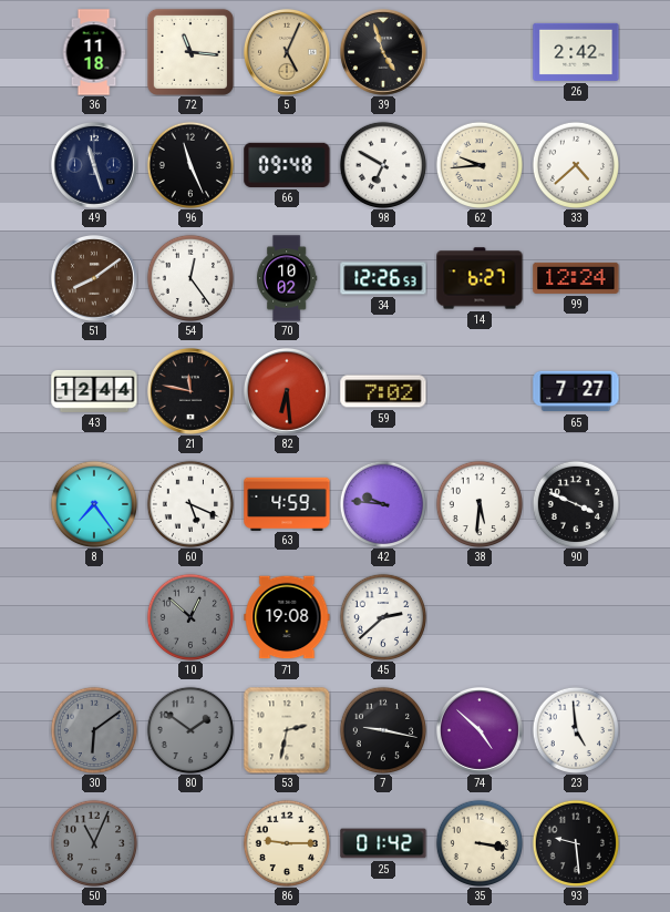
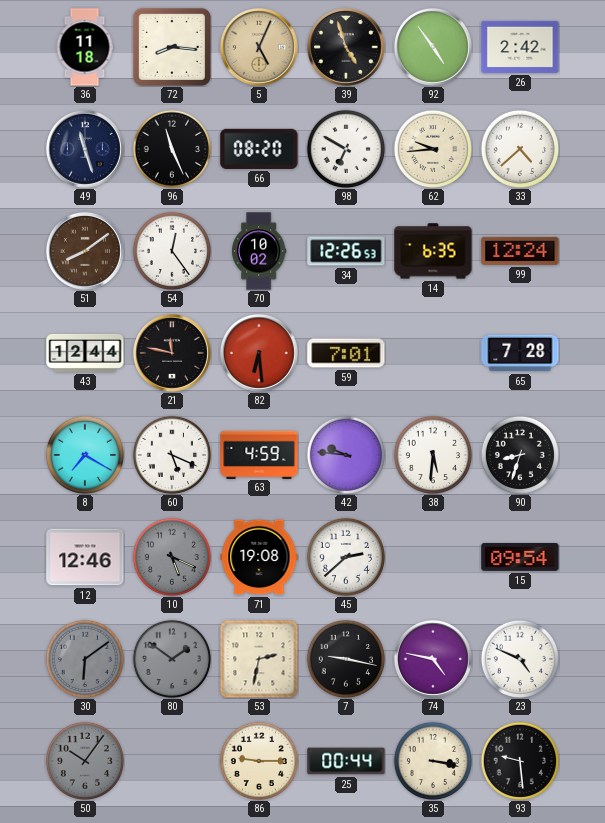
72: 11:16 -> 8:16 (172, 47)
92: none -> 4:54 (433, 47)
66: 09:48 -> 08:20 (259, 149)
14: 6:27 -> 6:35 (433, 251)
59: 7:02 -> 7:01 (346, 353)
65: 7:27 -> 7:28 (520, 353)
8: 7:24 -> 7:20 (84, 454)
90: 3:49 -> 8:33 (519, 454)
12: none -> 12:46 (85, 557)
10: 12:52 -> 5:19 (171, 556)
15: none -> 09:54 (520, 557)
74: 4:52 -> 4:47 (433, 659)
23: 4:59 -> 4:49 (519, 658)
50: 11:04 -> 10:06 (84, 760)
25: 01:42 -> 00:44 (346, 761)
